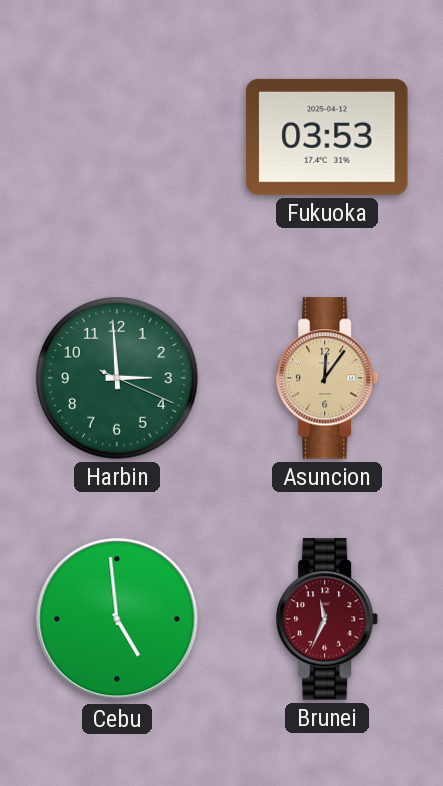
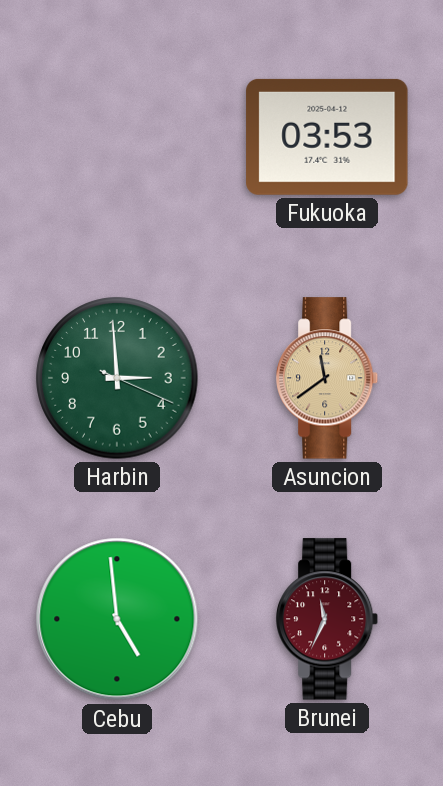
Asuncion: 12:06 -> 11:39 (328, 378)
